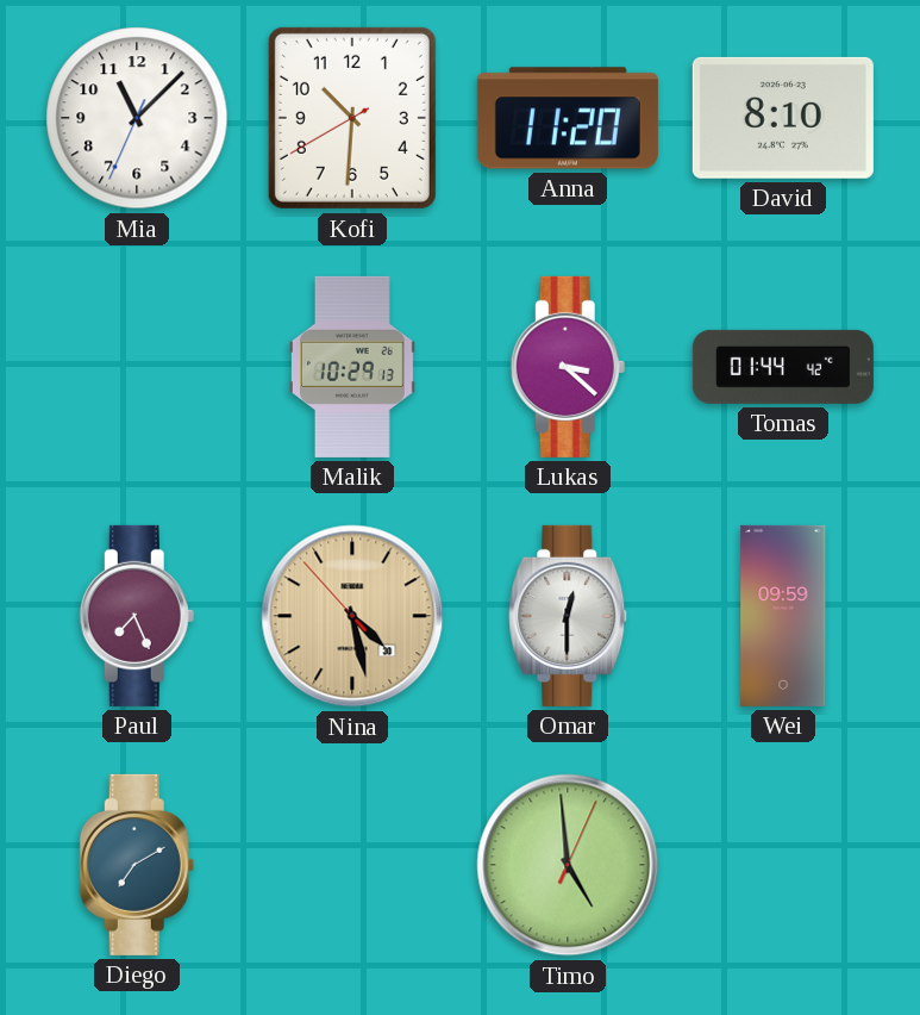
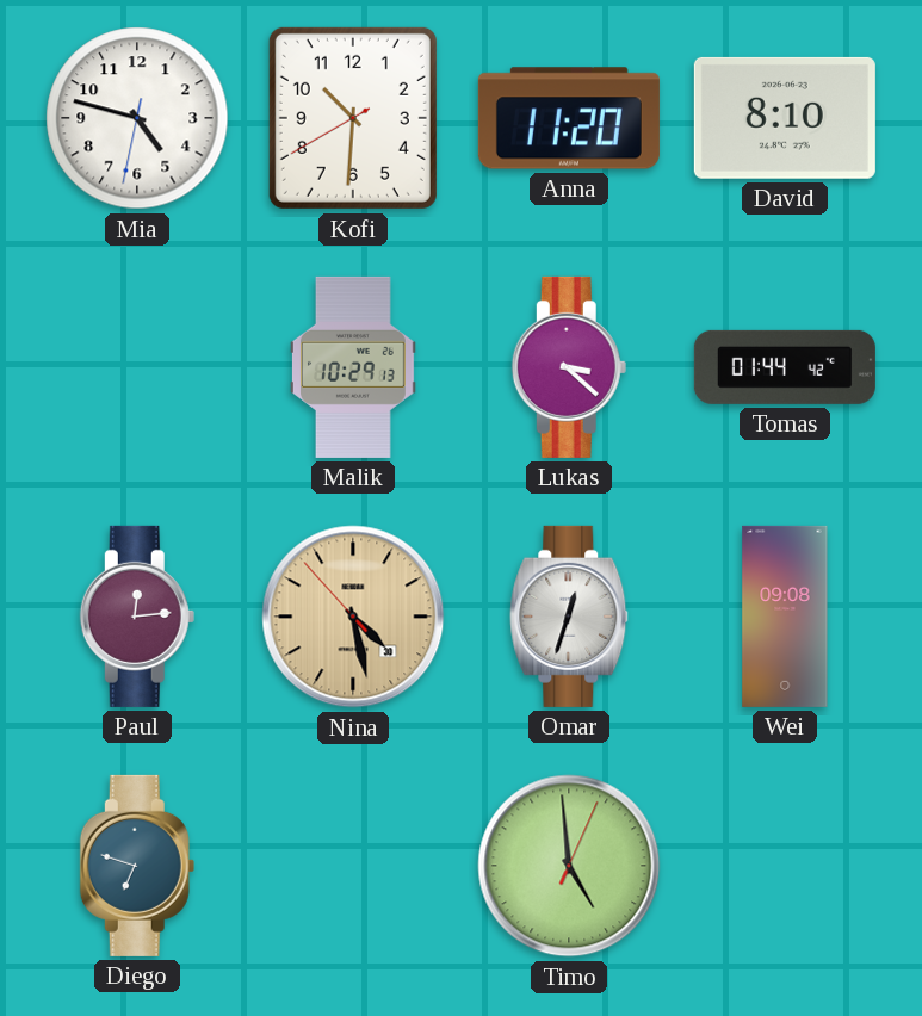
Mia: 11:07 -> 4:47 (137, 118)
Paul: 7:26 -> 12:14 (137, 617)
Omar: 12:30 -> 12:33 (569, 617)
Wei: 09:59 -> 09:08 (785, 617)
Diego: 7:10 -> 6:48 (137, 866)
